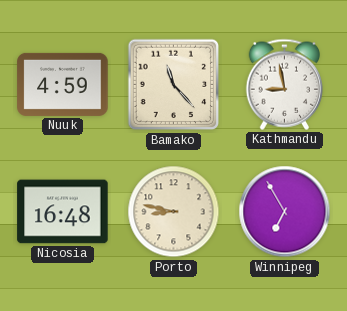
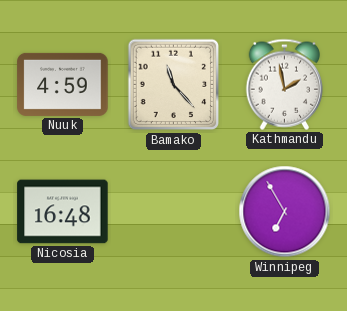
Kathmandu: 8:58 -> 1:58 (285, 84)
Porto: 8:47 -> none (174, 212)
